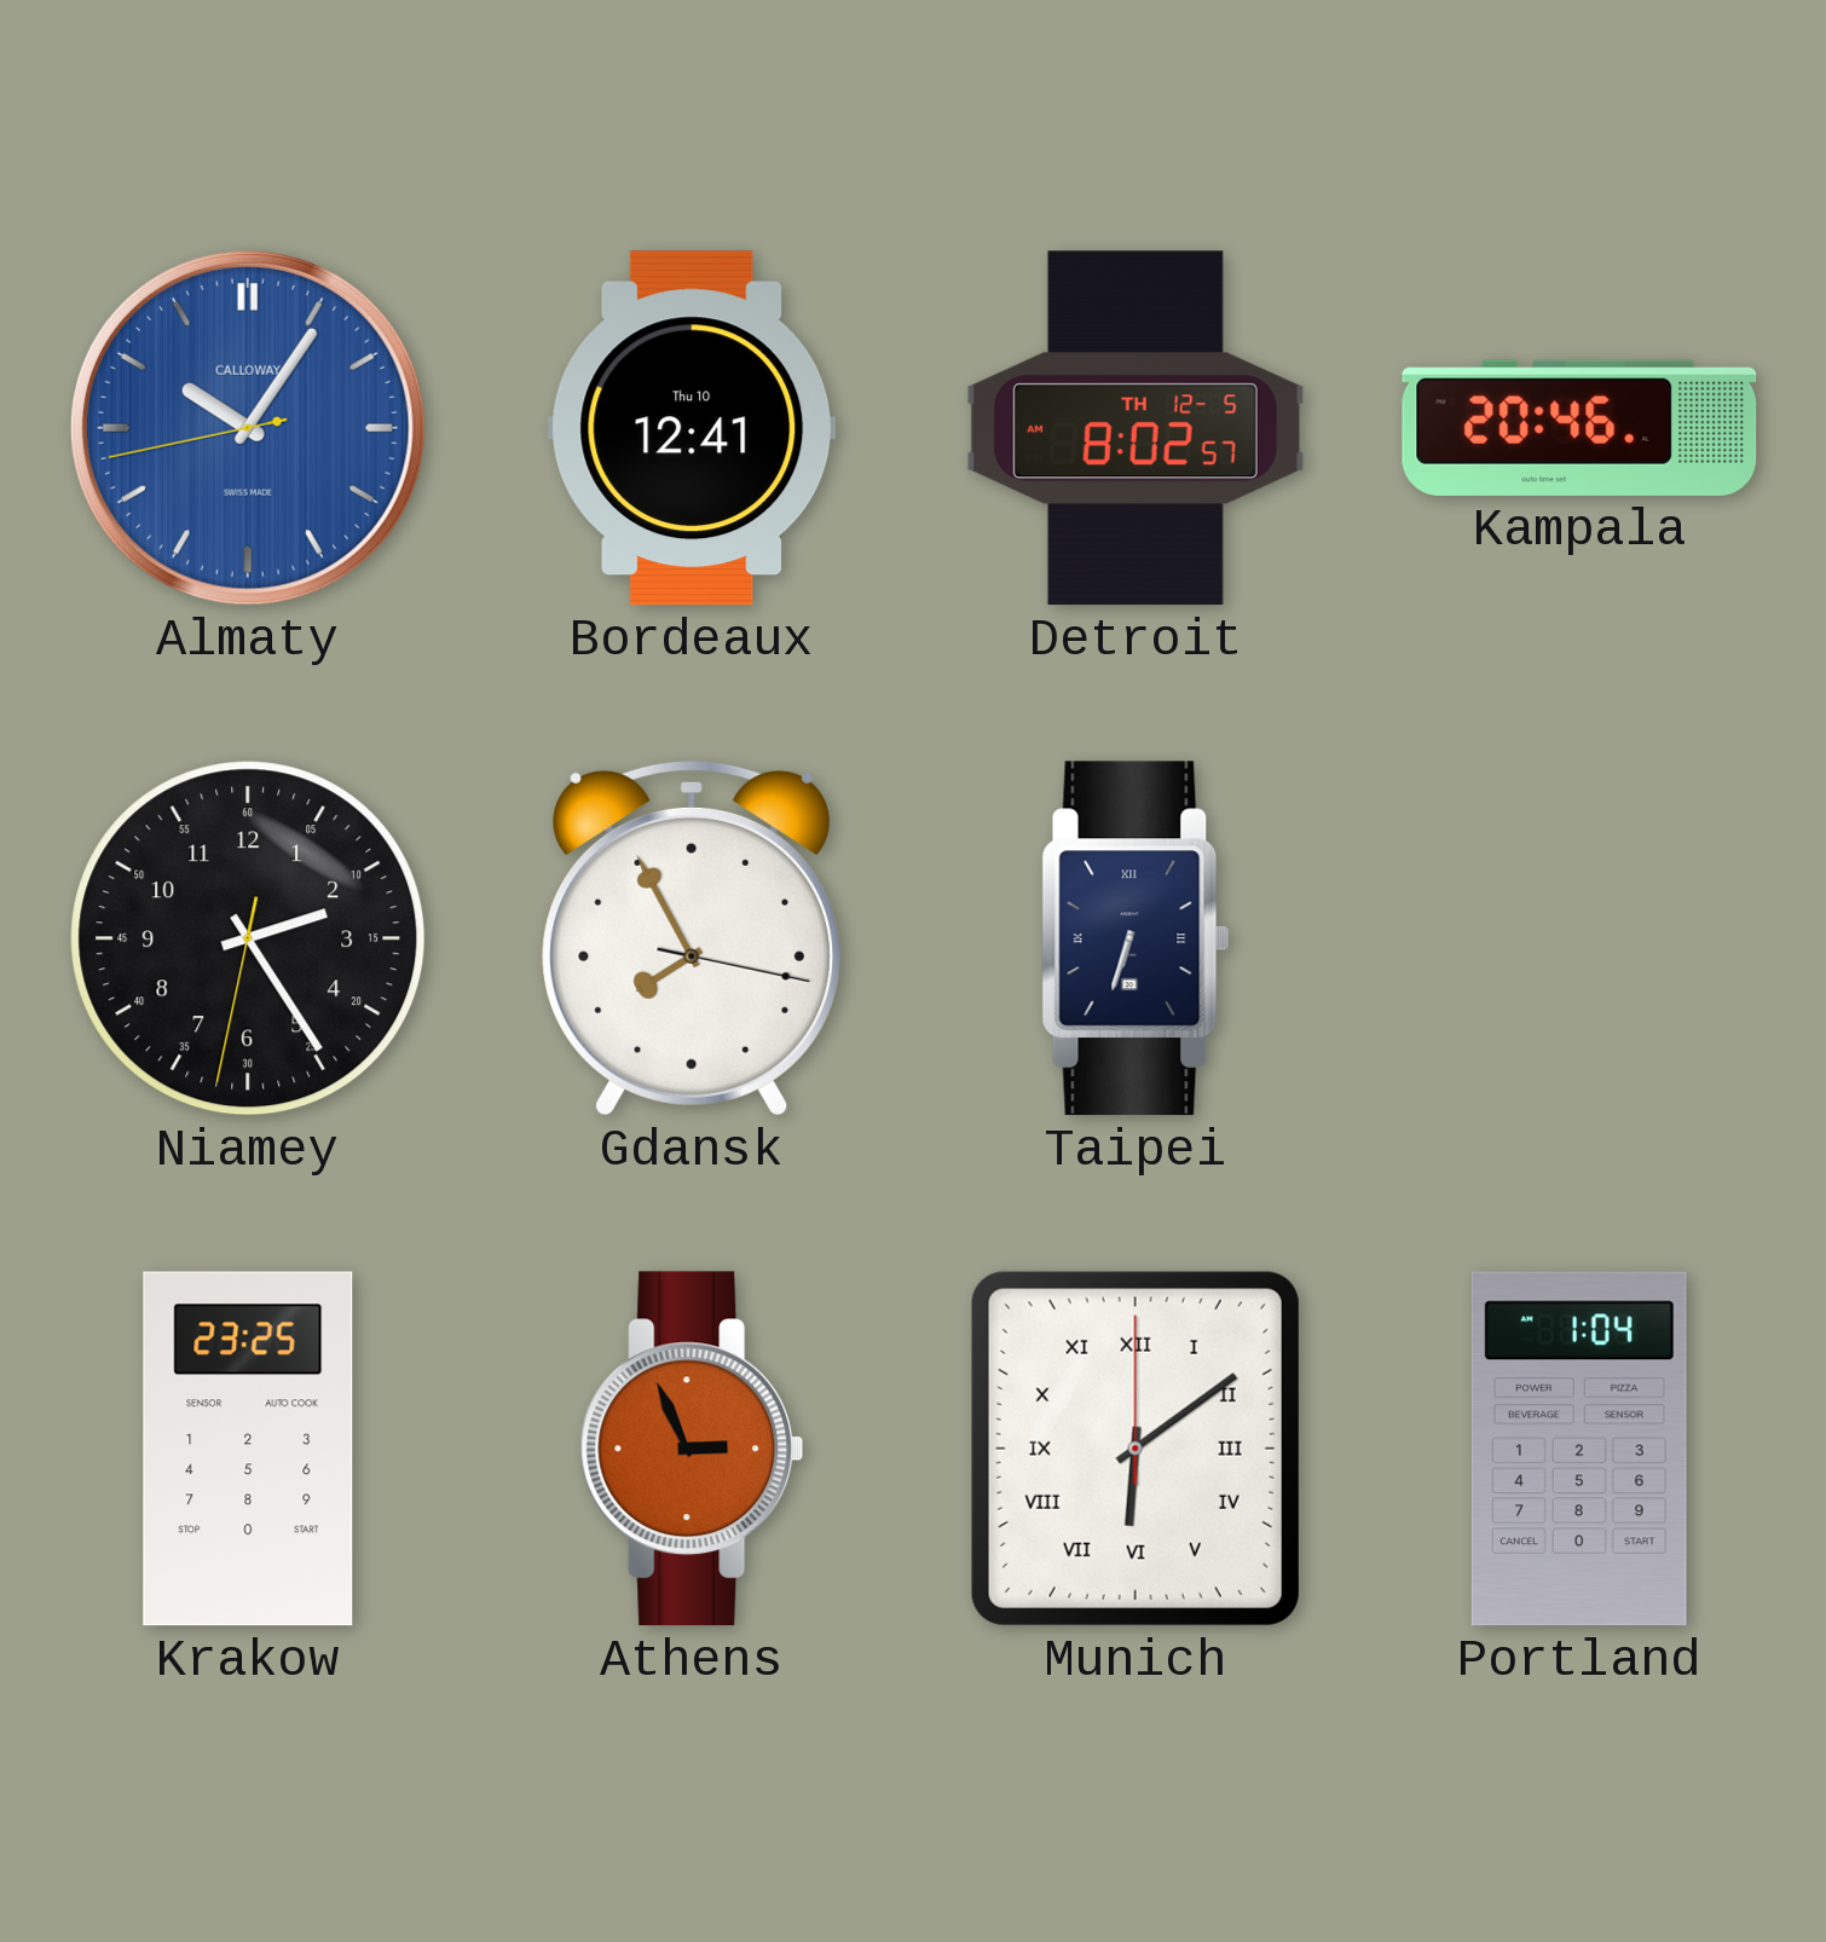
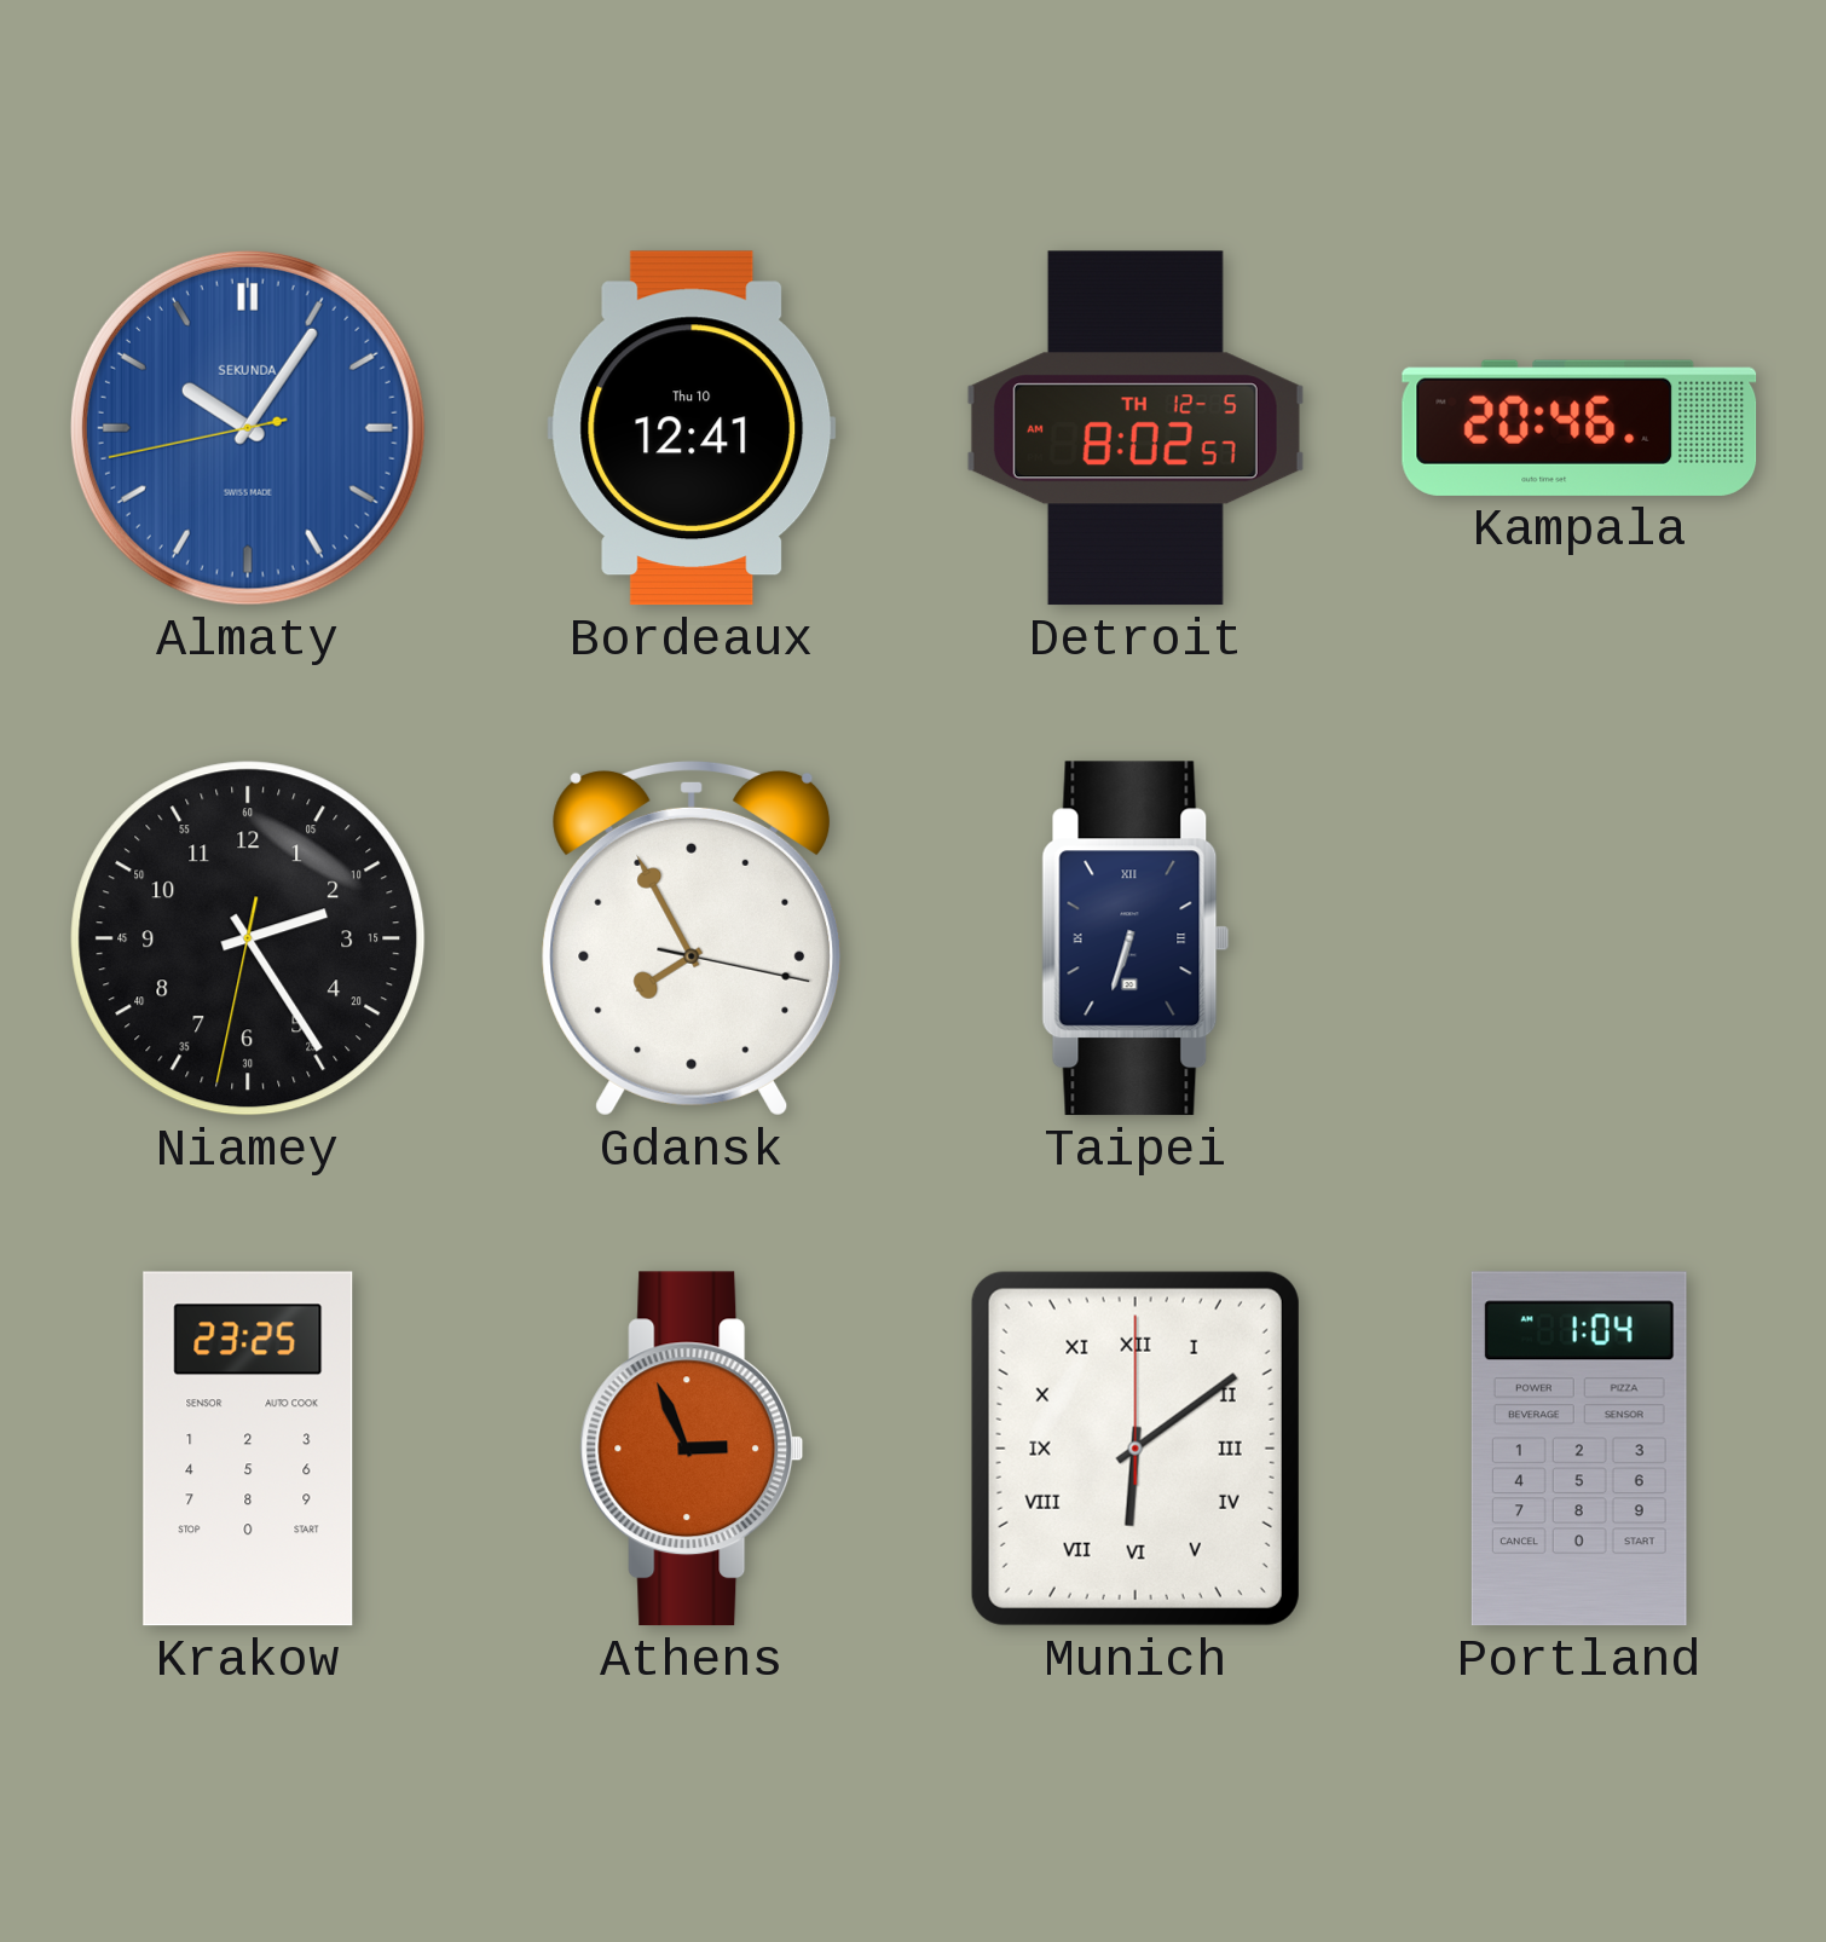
Almaty brand: CALLOWAY -> SEKUNDA (248, 428)
